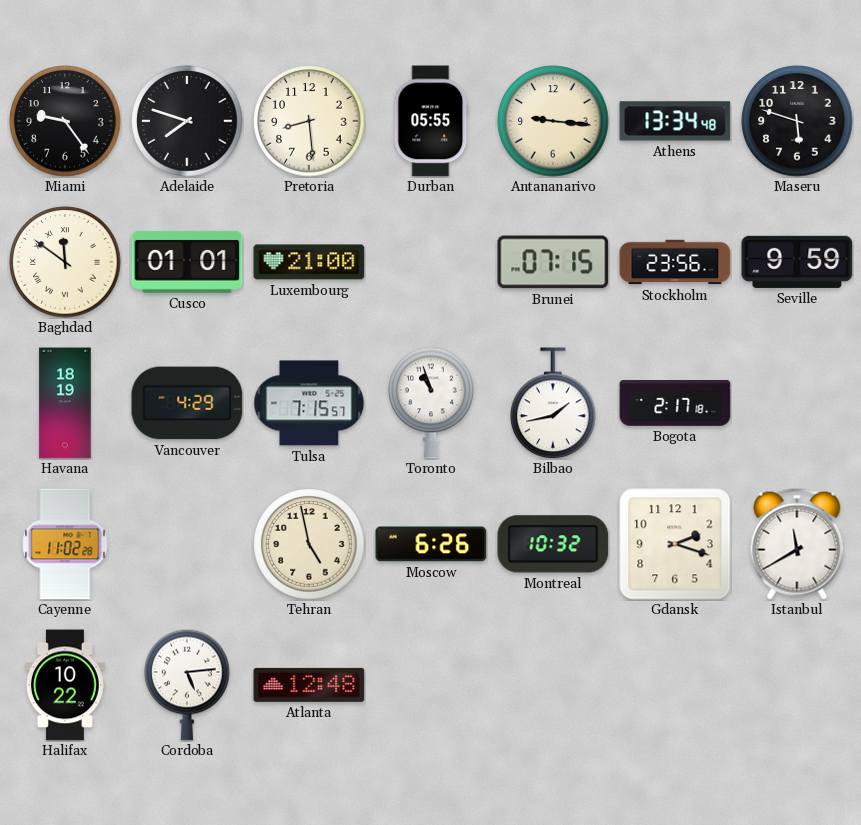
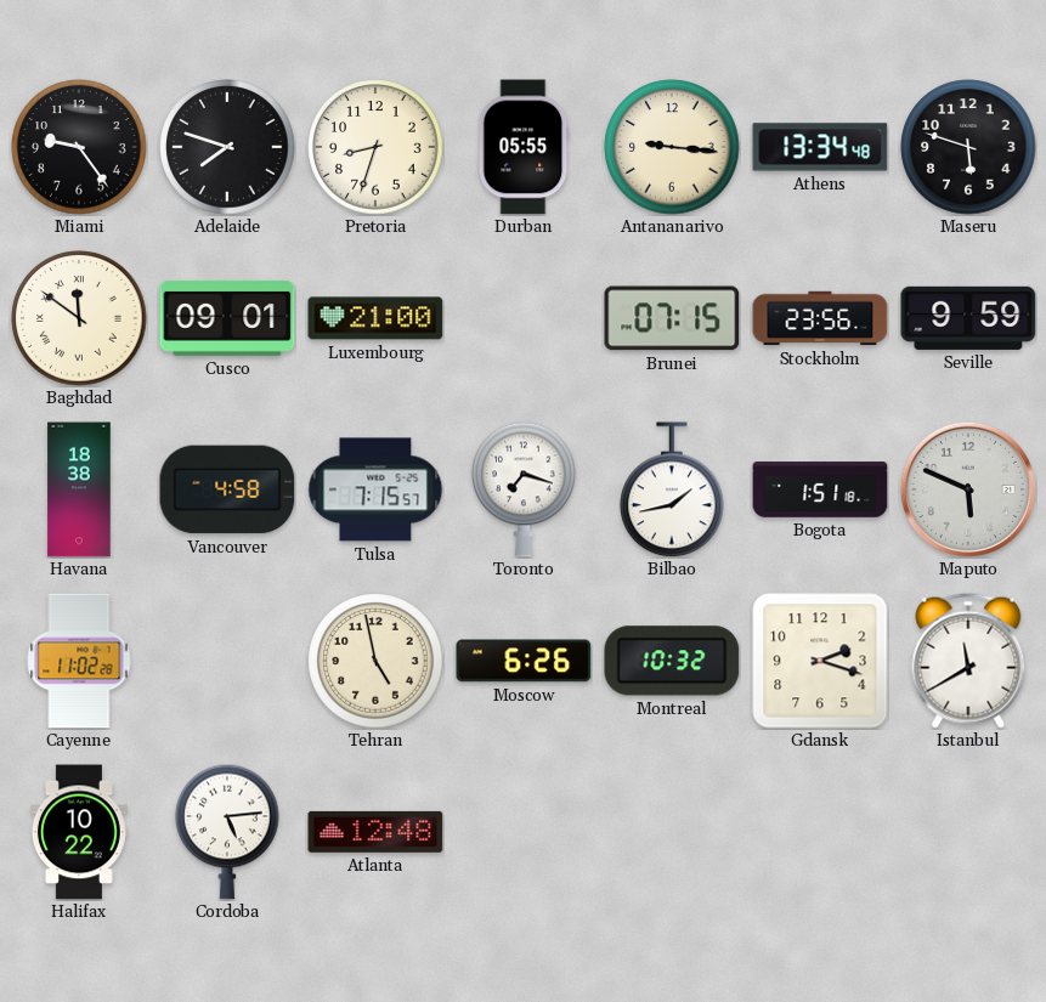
Pretoria: 8:29 -> 8:33 (375, 147)
Cusco: 01:01 -> 09:01 (227, 318)
Havana: 18:19 -> 18:38 (79, 489)
Vancouver: 4:29 -> 4:58 (227, 489)
Toronto: 10:57 -> 7:18 (524, 489)
Bogota: 2:17 -> 1:51 (820, 489)
Maputo: none -> 5:49 (968, 489)
